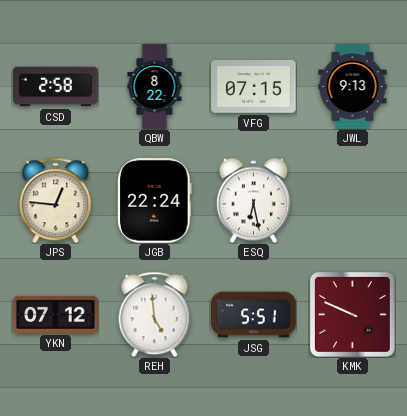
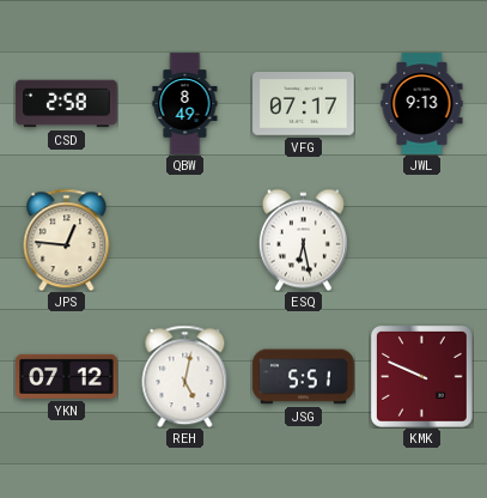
QBW: 8:22 -> 8:49 (185, 104)
VFG: 07:15 -> 07:17 (304, 104)
JGB: 22:24 -> none (155, 201)
REH: 4:59 -> 5:02 (185, 376)
